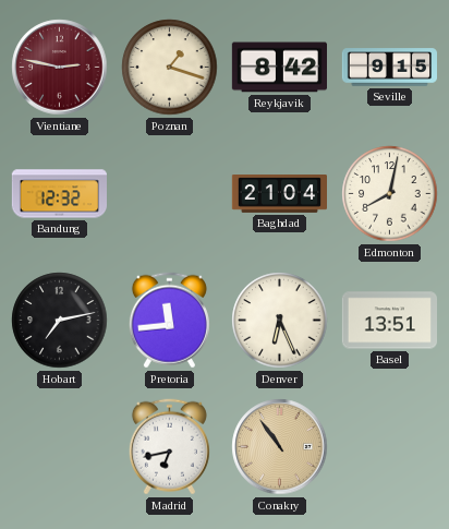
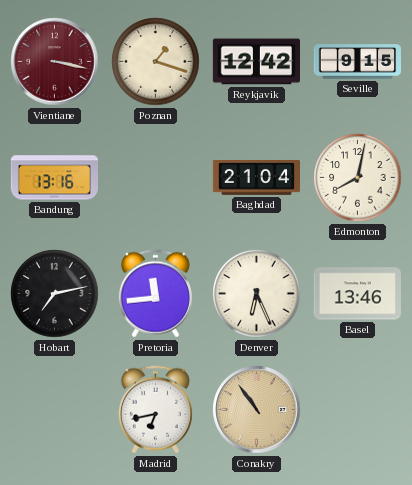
Vientiane: 2:47 -> 3:17 (55, 62)
Reykjavik: 8:42 -> 12:42 (256, 62)
Bandung: 12:32 -> 13:16 (54, 178)
Basel: 13:51 -> 13:46 (357, 294)
